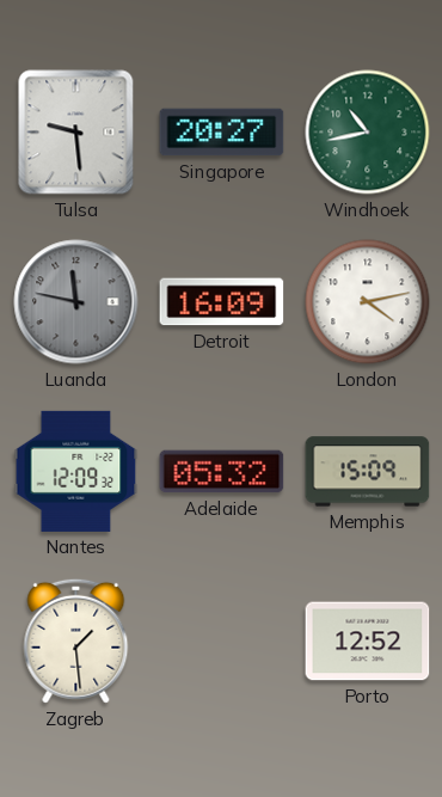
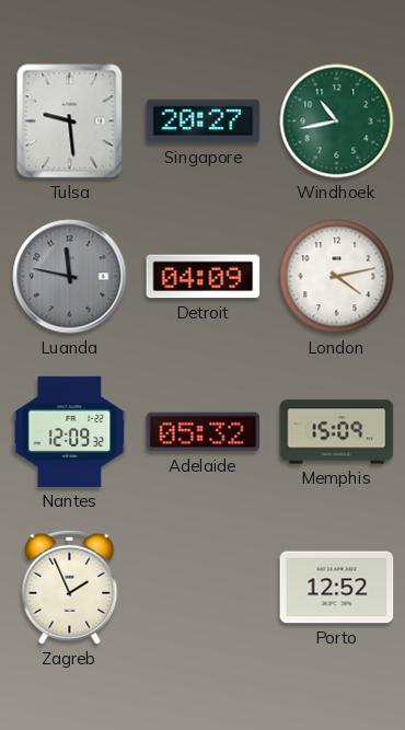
Detroit: 16:09 -> 04:09 (204, 277)
Zagreb: 1:29 -> 1:56 (70, 587)
